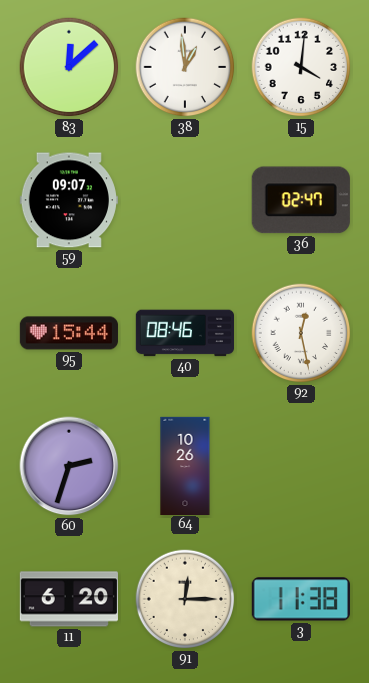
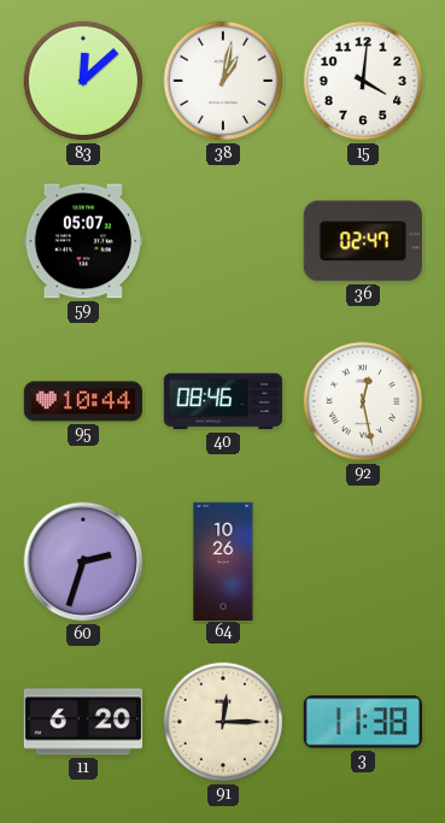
38: 12:59 -> 1:02 (223, 81)
59: 09:07 -> 05:07 (83, 241)
95: 15:44 -> 10:44 (83, 401)
